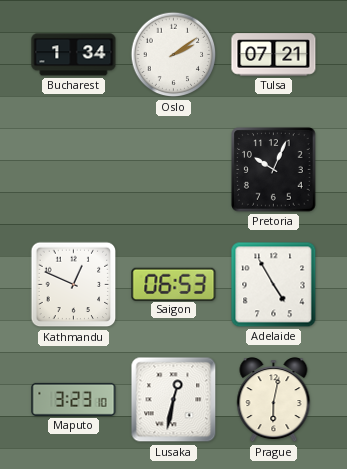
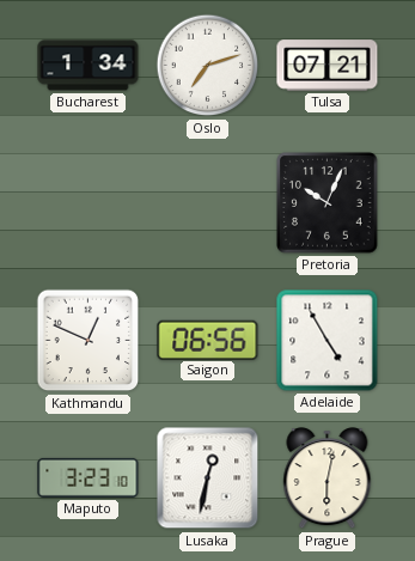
Oslo: 2:09 -> 7:12 (208, 66)
Saigon: 06:53 -> 06:56 (208, 340)
